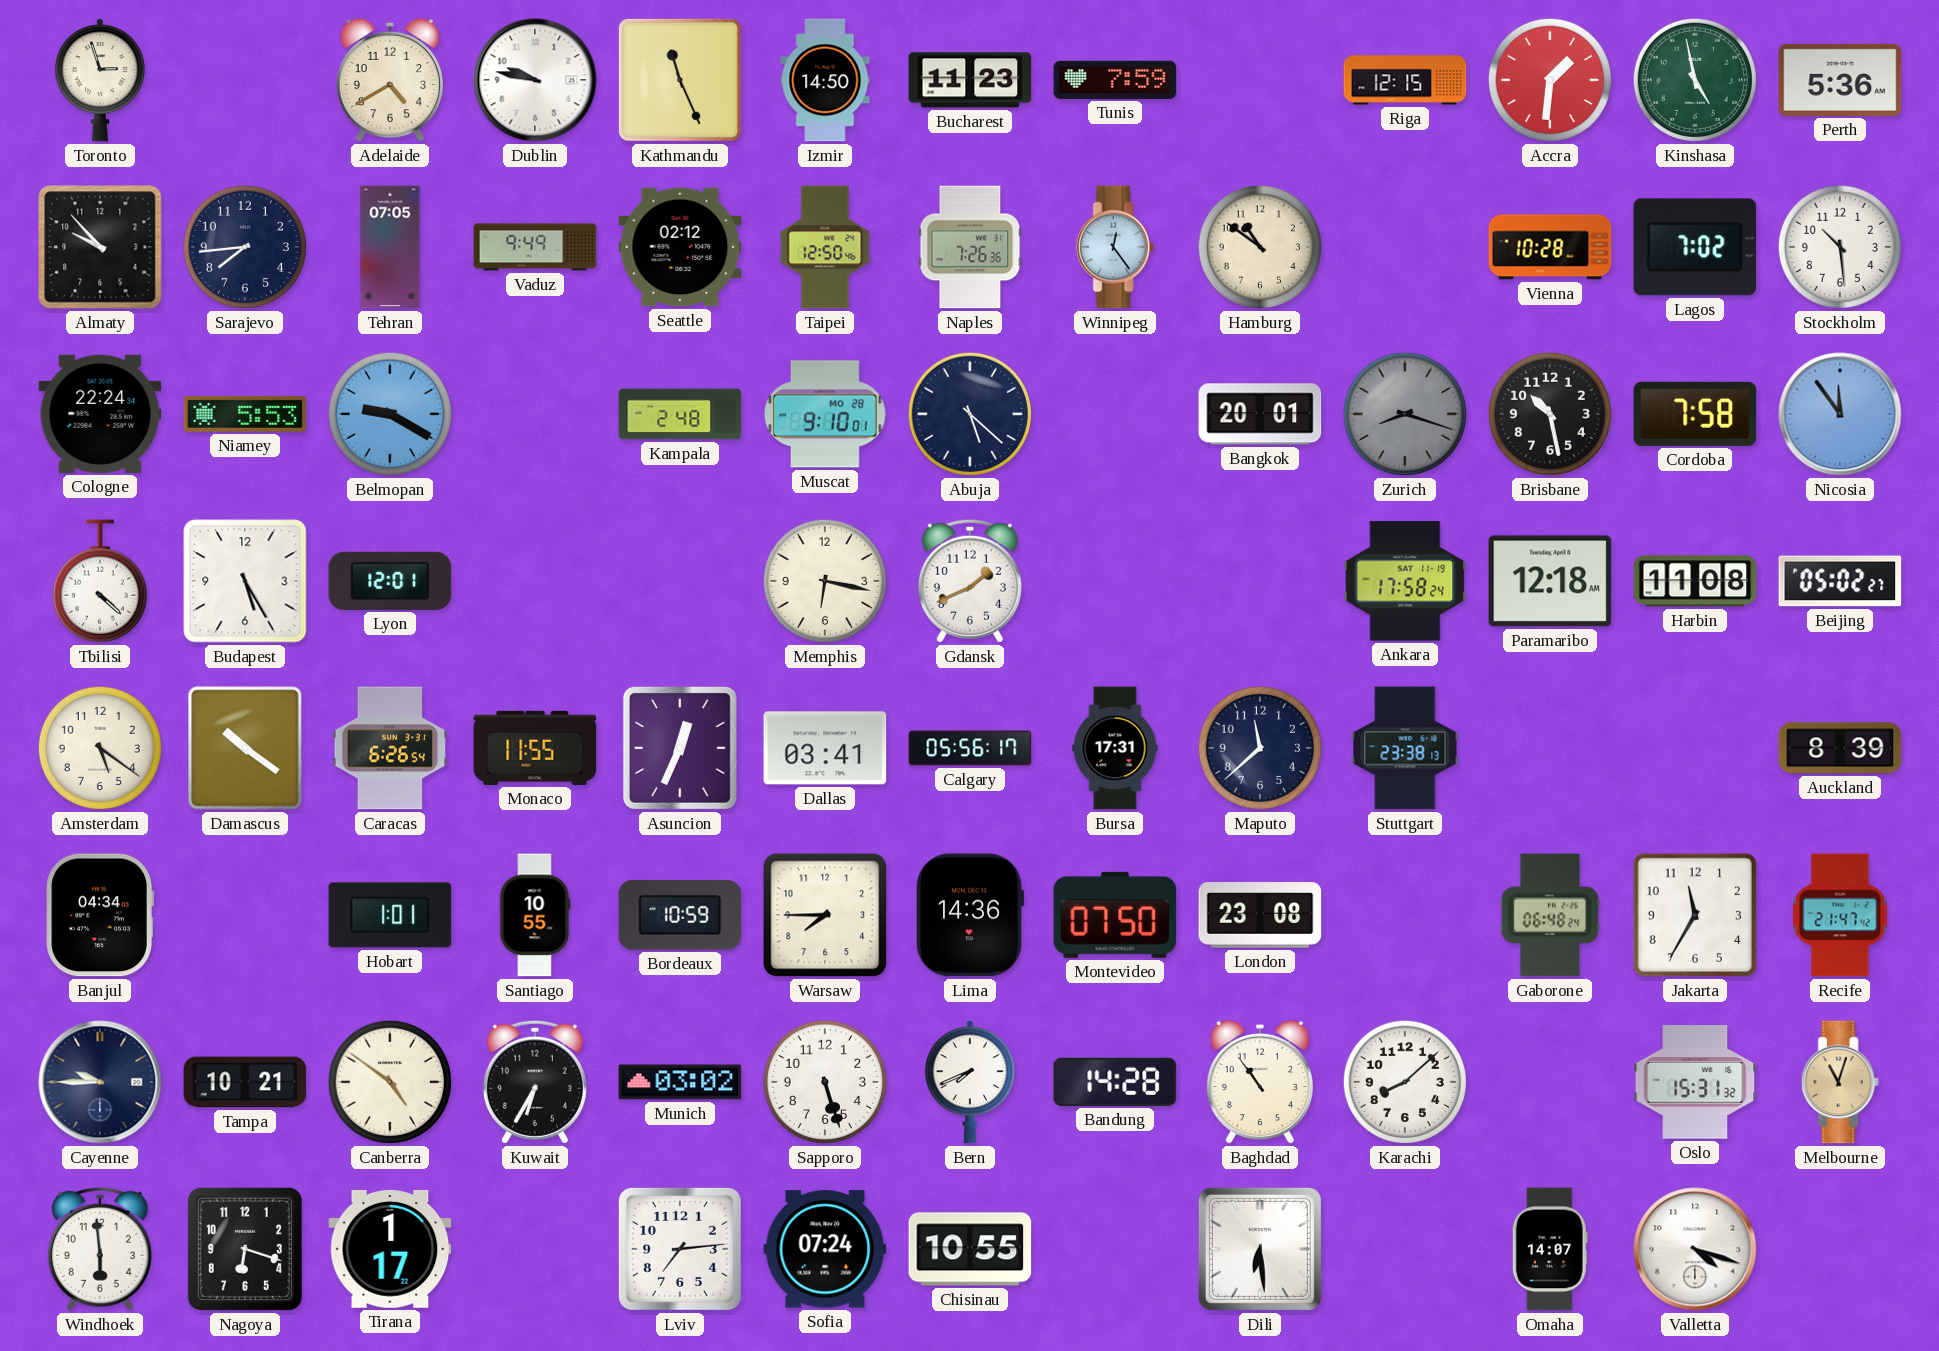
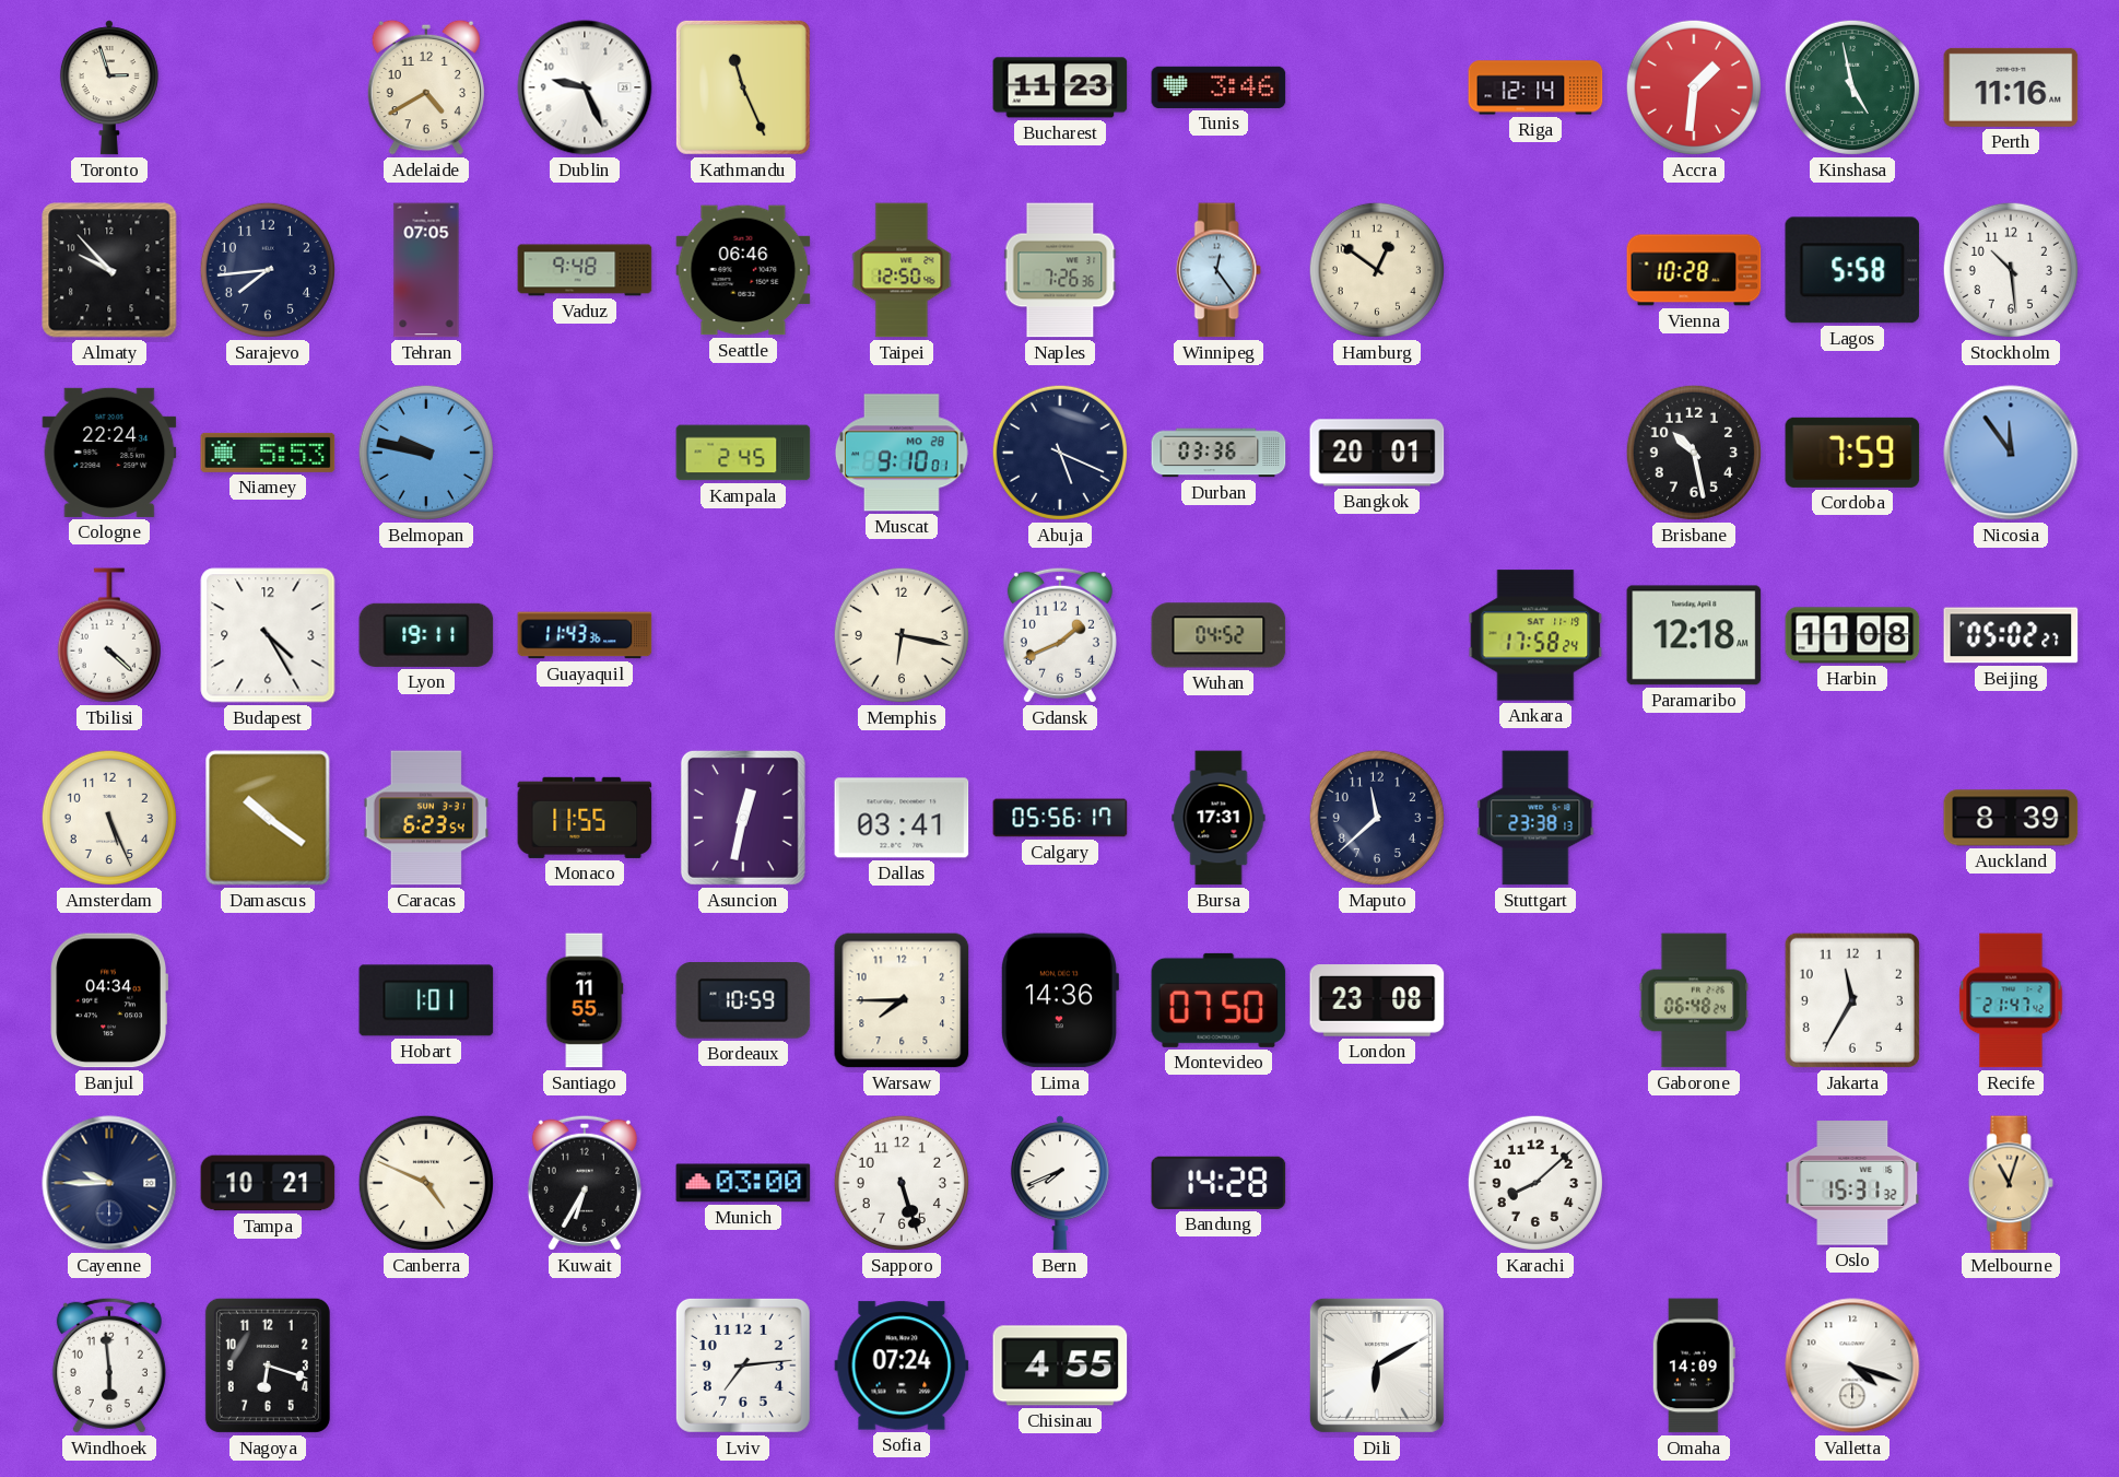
Dublin: 9:47 -> 9:26 (585, 87)
Izmir: 14:50 -> none (825, 80)
Tunis: 7:59 -> 3:46 (1219, 87)
Riga: 12:15 -> 12:14 (1535, 87)
Perth: 5:36 -> 11:16 (2011, 87)
Vaduz: 9:49 -> 9:48 (585, 270)
Seattle: 02:12 -> 06:46 (743, 270)
Hamburg: 10:51 -> 12:51 (1377, 270)
Lagos: 7:02 -> 5:58 (1852, 270)
Belmopan: 9:20 -> 9:47 (426, 453)
Kampala: 2:48 -> 2:45 (743, 453)
Abuja: 5:22 -> 5:19 (1060, 453)
Durban: none -> 03:36 (1219, 453)
Zurich: 8:18 -> none (1405, 414)
Cordoba: 7:58 -> 7:59 (1852, 453)
Budapest: 5:25 -> 4:25 (268, 635)
Lyon: 12:01 -> 19:11 (426, 635)
Guayaquil: none -> 11:43 (585, 635)
Wuhan: none -> 04:52 (1219, 635)
Amsterdam: 5:21 -> 5:26 (109, 818)
Caracas: 6:26 -> 6:23 (425, 818)
Asuncion: 12:34 -> 12:32 (743, 818)
Santiago: 10:55 -> 11:55 (585, 1000)
Canberra: 4:51 -> 4:49 (426, 1183)
Munich: 03:02 -> 03:00 (743, 1183)
Baghdad: 10:54 -> none (1259, 1082)
Tirana: 1:17 -> none (390, 1249)
Chisinau: 10:55 -> 4:55 (1060, 1365)
Dili: 6:29 -> 6:10 (1377, 1365)
Omaha: 14:07 -> 14:09 (1694, 1365)
